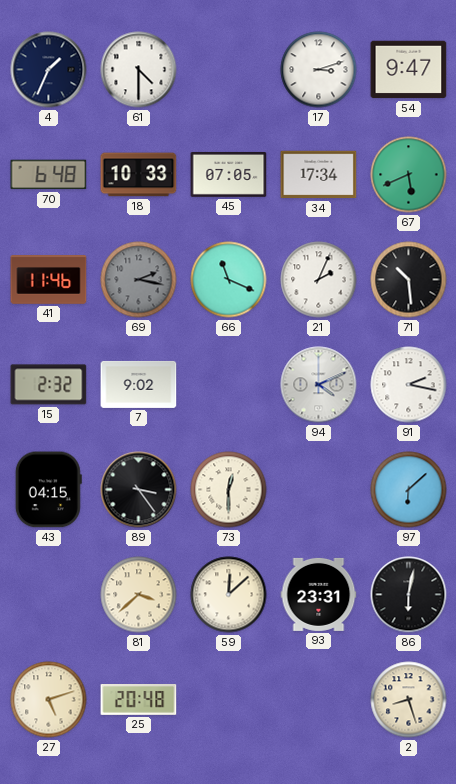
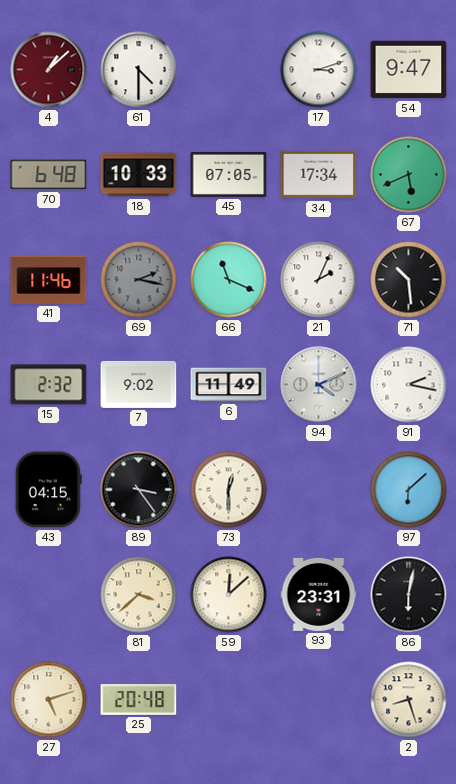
4: 1:34 -> 1:08 (49, 70)
4 dial: navy -> burgundy (49, 70)
6: none -> 11:49 (229, 385)
